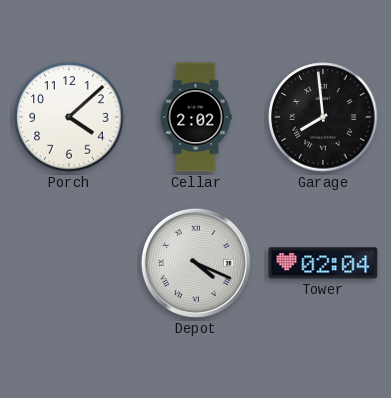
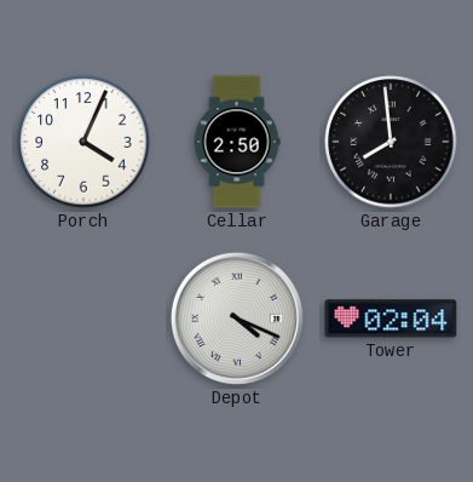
Porch: 4:08 -> 4:04 (83, 142)
Cellar: 2:02 -> 2:50 (237, 142)
